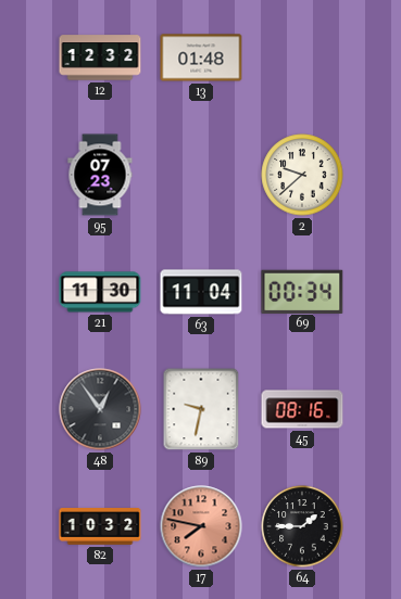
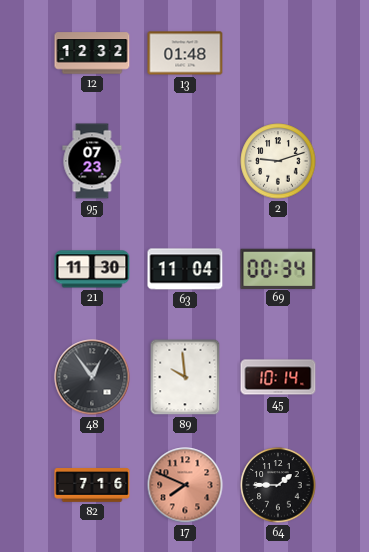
2: 9:38 -> 9:12 (278, 161)
89: 9:32 -> 9:59 (185, 377)
45: 08:16 -> 10:14 (278, 377)
82: 10:32 -> 7:16 (92, 485)
17: 7:47 -> 7:49 (185, 485)
